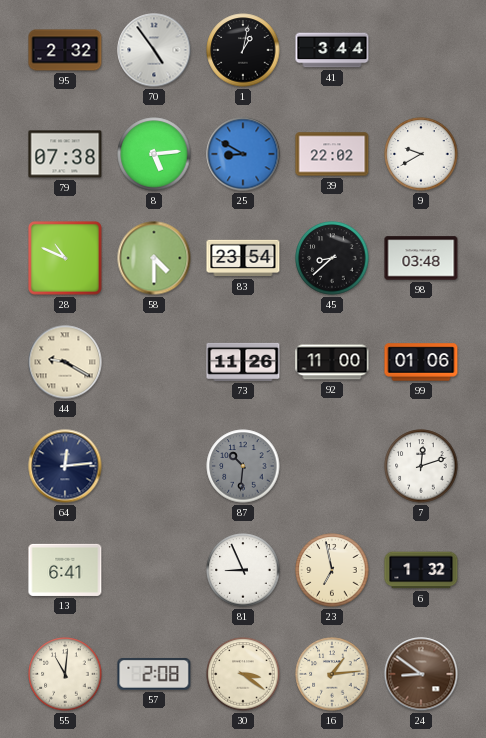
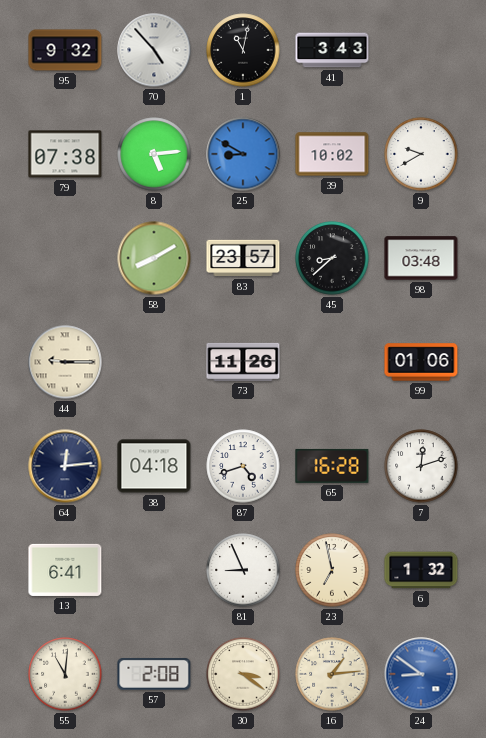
95: 2:32 -> 9:32 (65, 50)
70: 4:54 -> 4:53 (154, 50)
1: 1:02 -> 11:02 (243, 50)
41: 3:44 -> 3:43 (332, 50)
39: 22:02 -> 10:02 (332, 154)
28: 10:49 -> none (65, 258)
58: 4:30 -> 8:10 (154, 258)
83: 23:54 -> 23:57 (243, 258)
44: 9:20 -> 9:15 (65, 362)
92: 11:00 -> none (332, 362)
38: none -> 04:18 (154, 466)
87: 10:31 -> 4:42 (243, 466)
87 dial: grey -> white (243, 466)
65: none -> 16:28 (332, 466)
24 dial: brown -> blue (421, 674)
